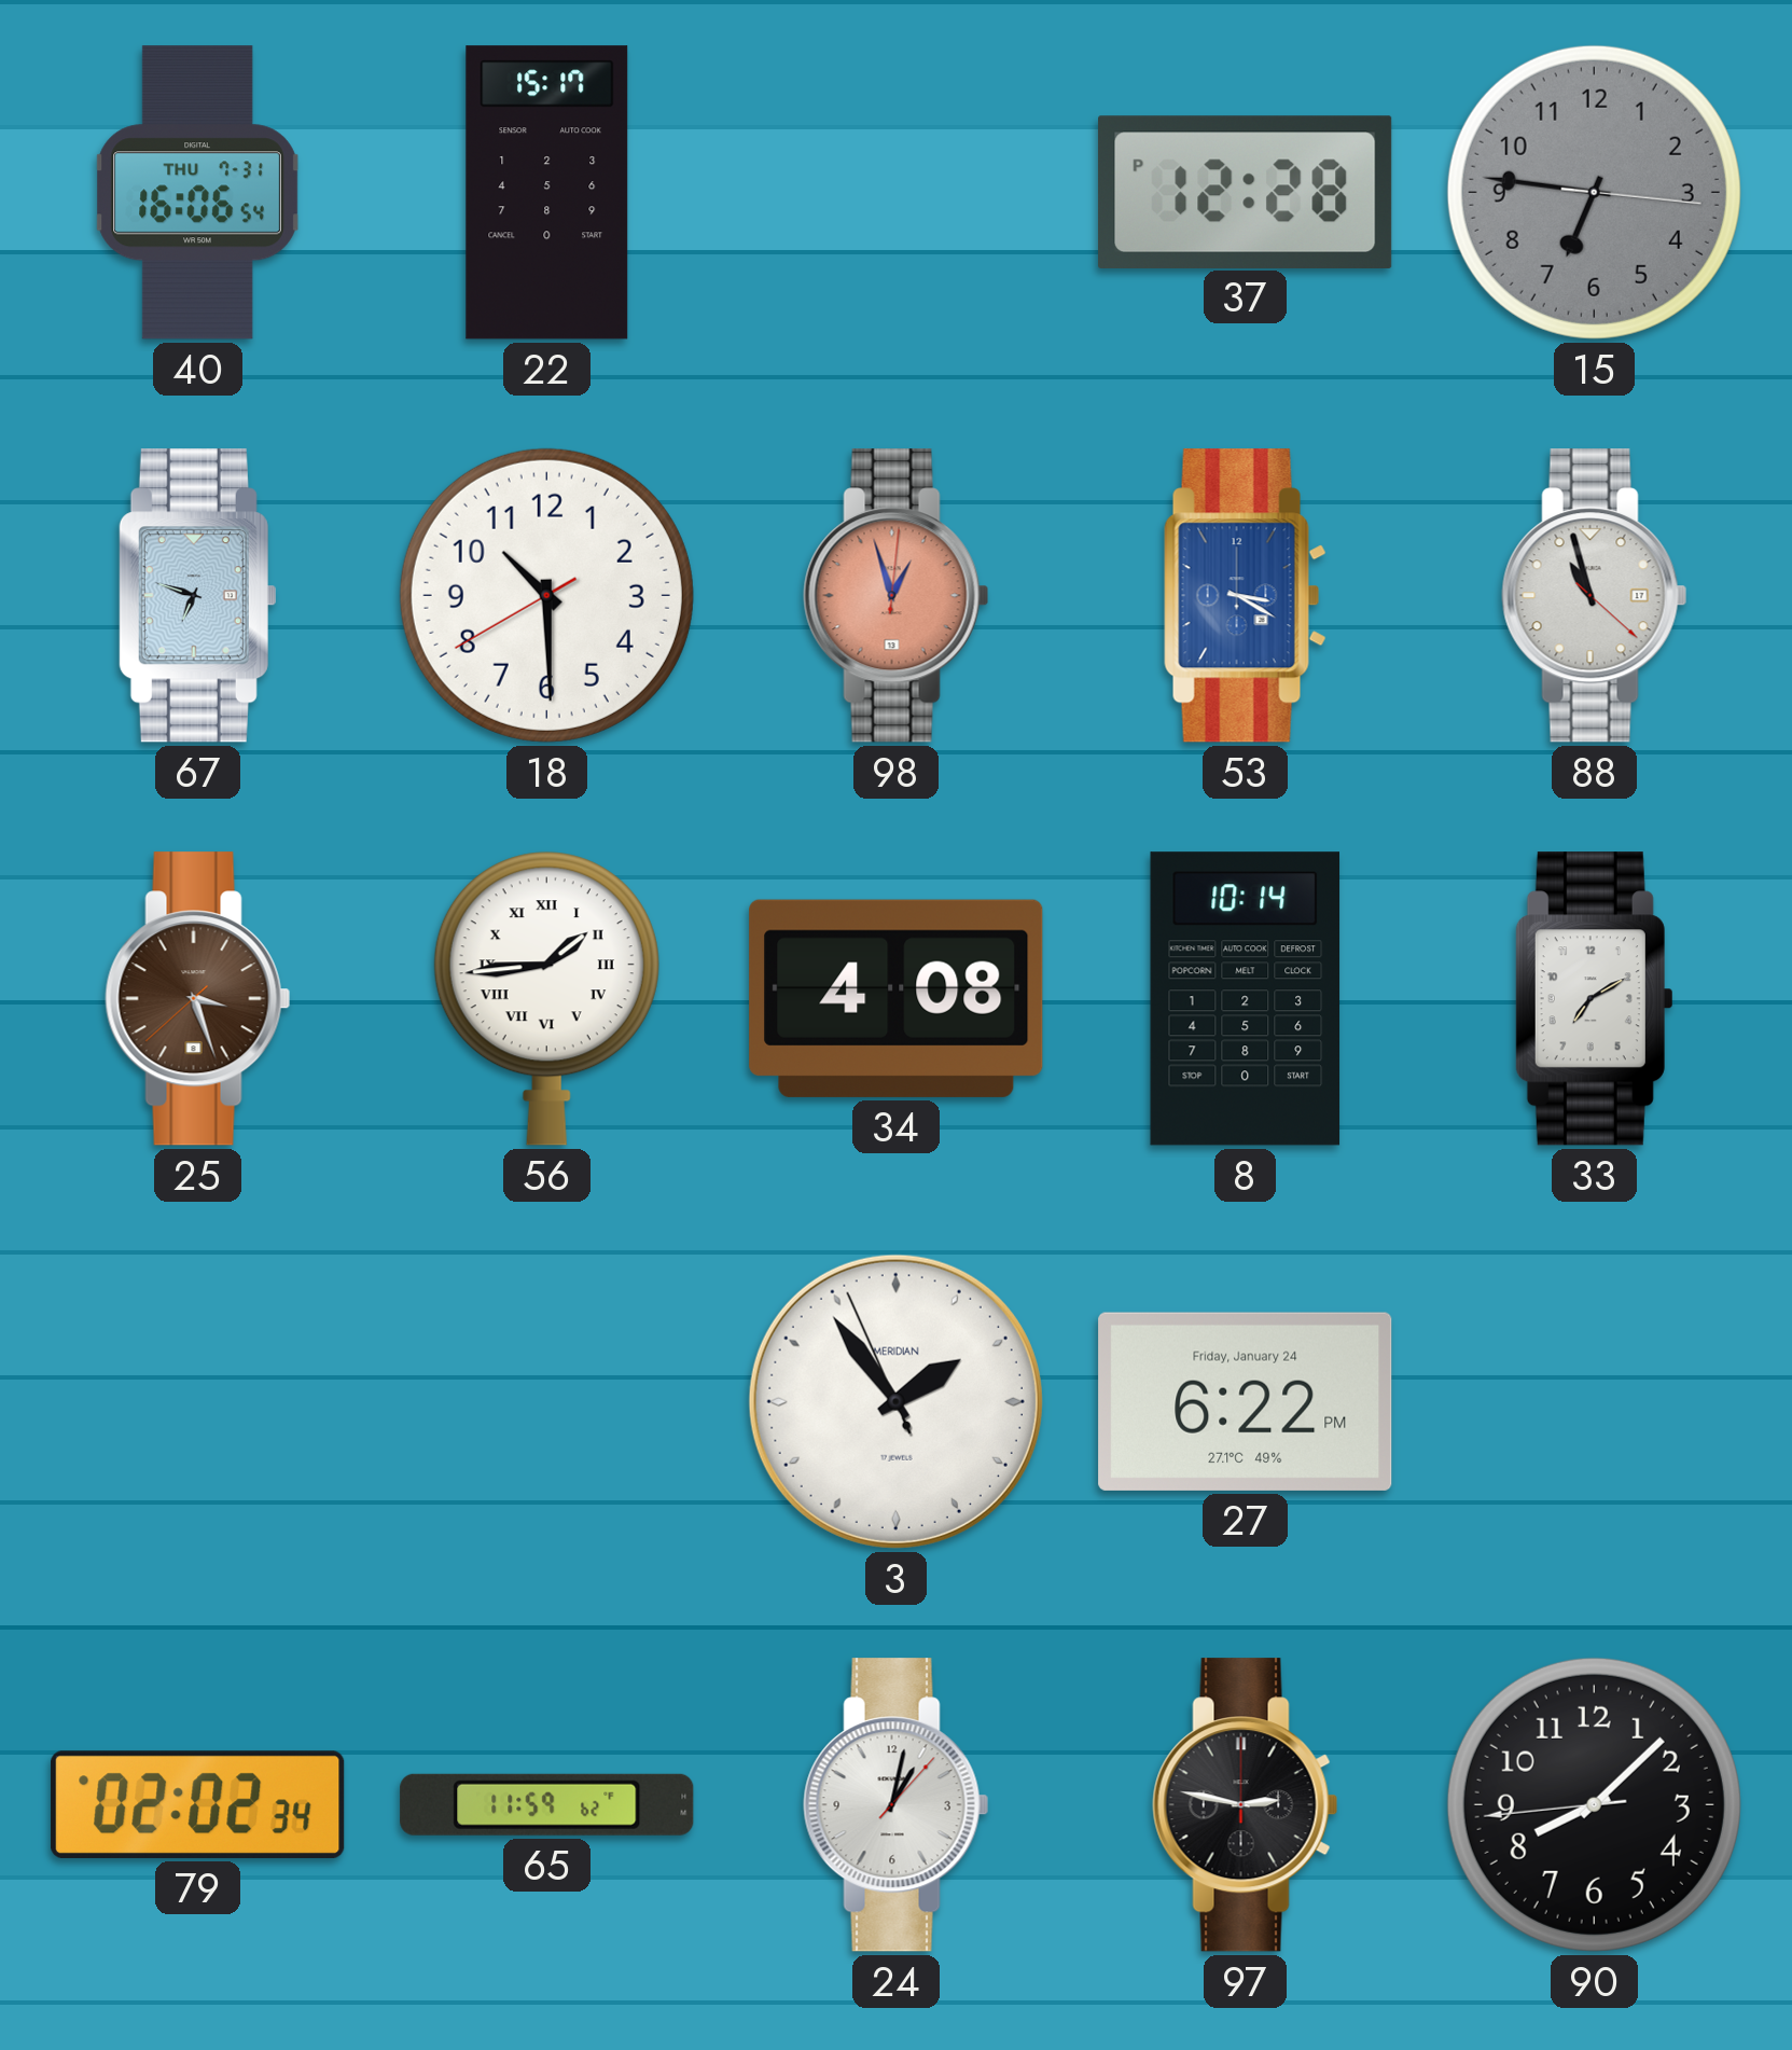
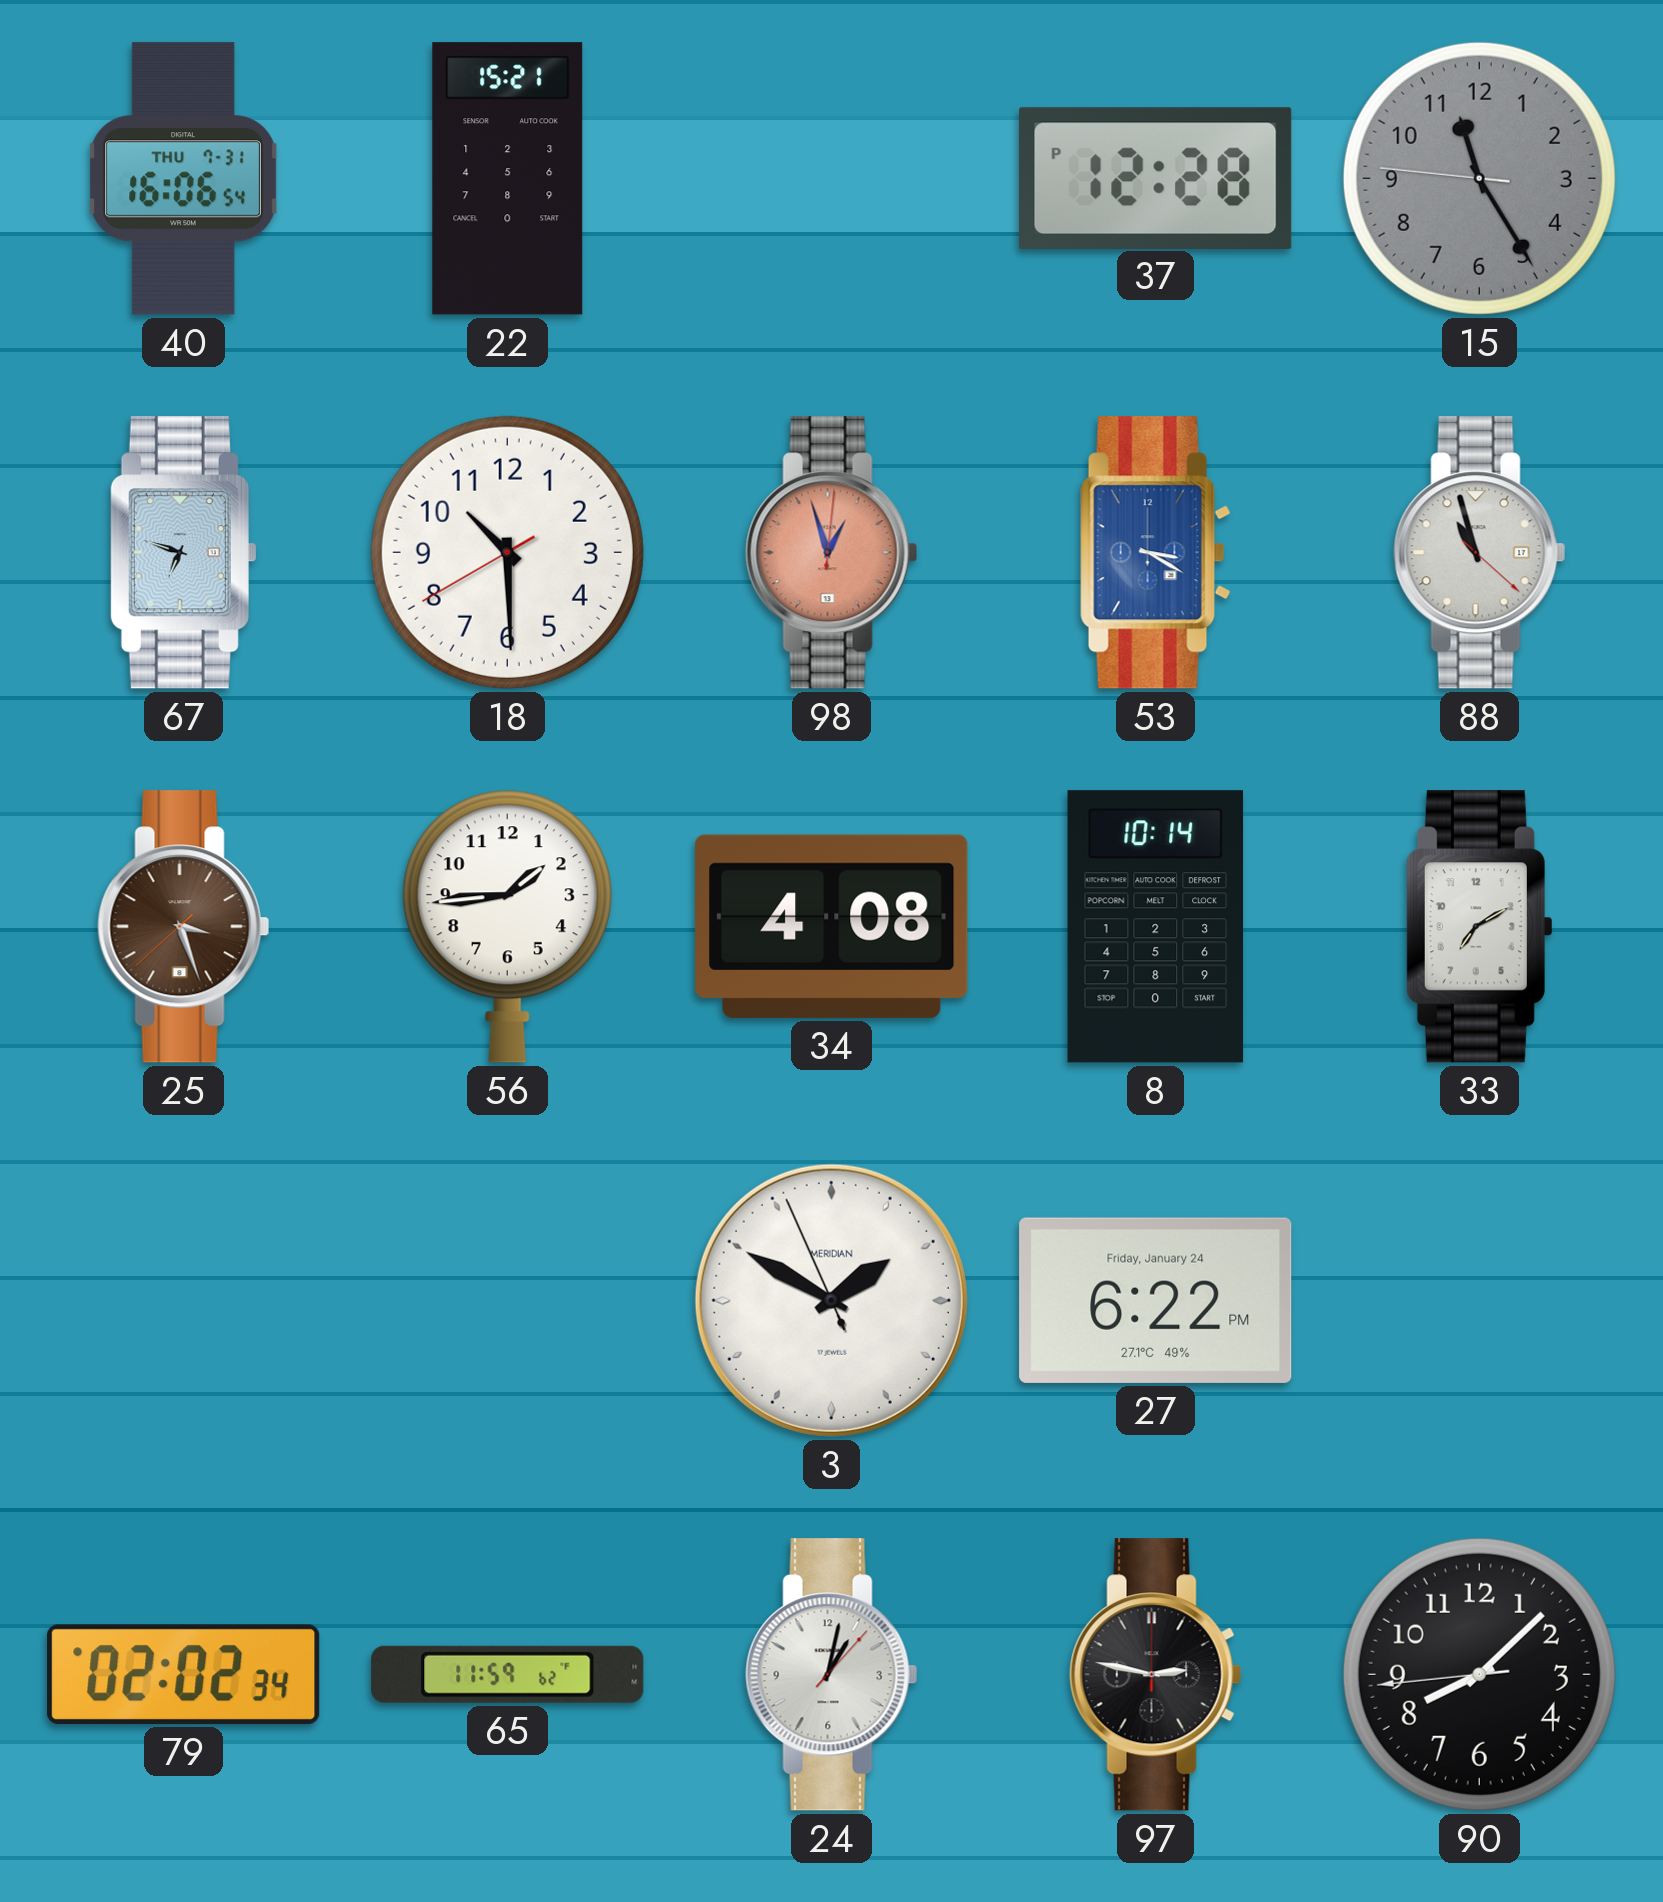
22: 15:17 -> 15:21 (508, 179)
15: 6:46 -> 11:24 (1479, 178)
56 numerals: Roman -> Arabic (507, 926)
3: 1:53 -> 1:49 (831, 1300)
